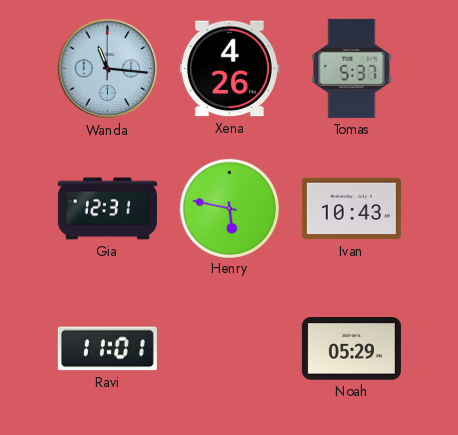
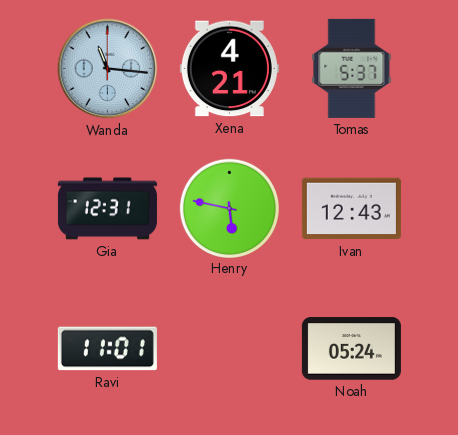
Xena: 4:26 -> 4:21 (229, 69)
Ivan: 10:43 -> 12:43 (351, 209)
Noah: 05:29 -> 05:24 (351, 349)
